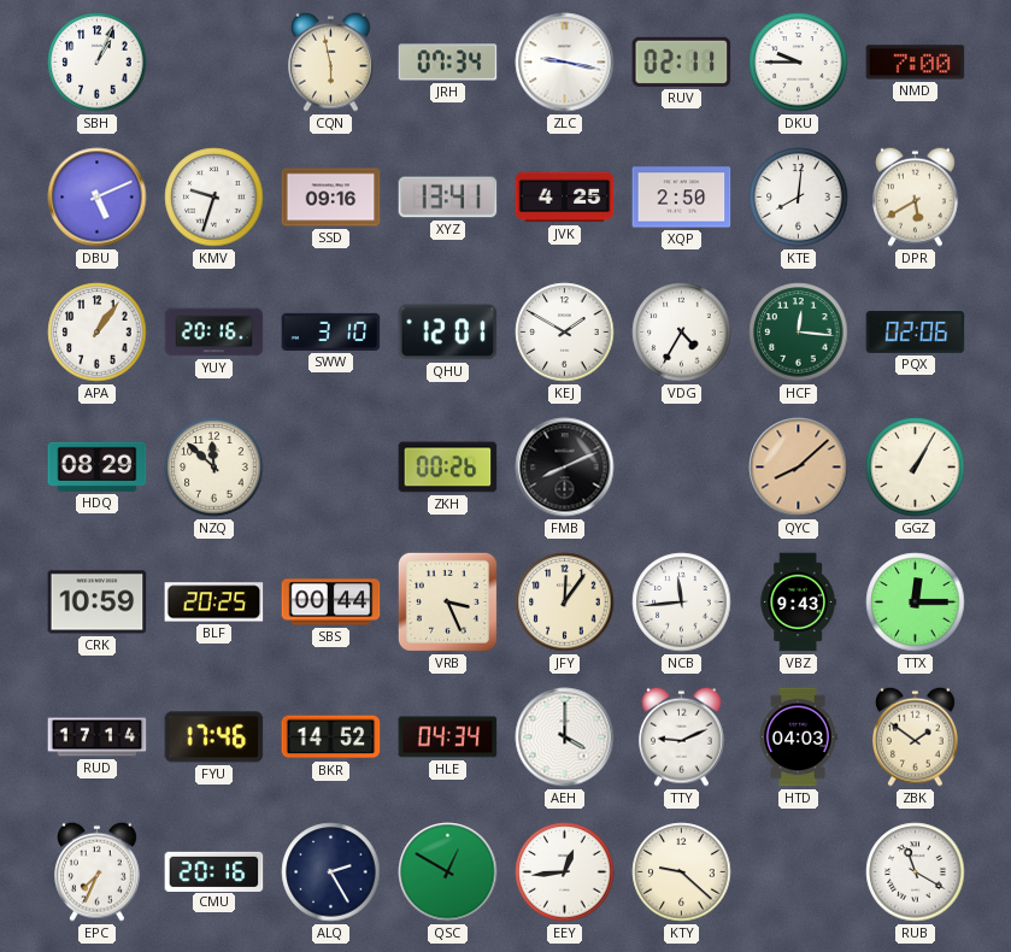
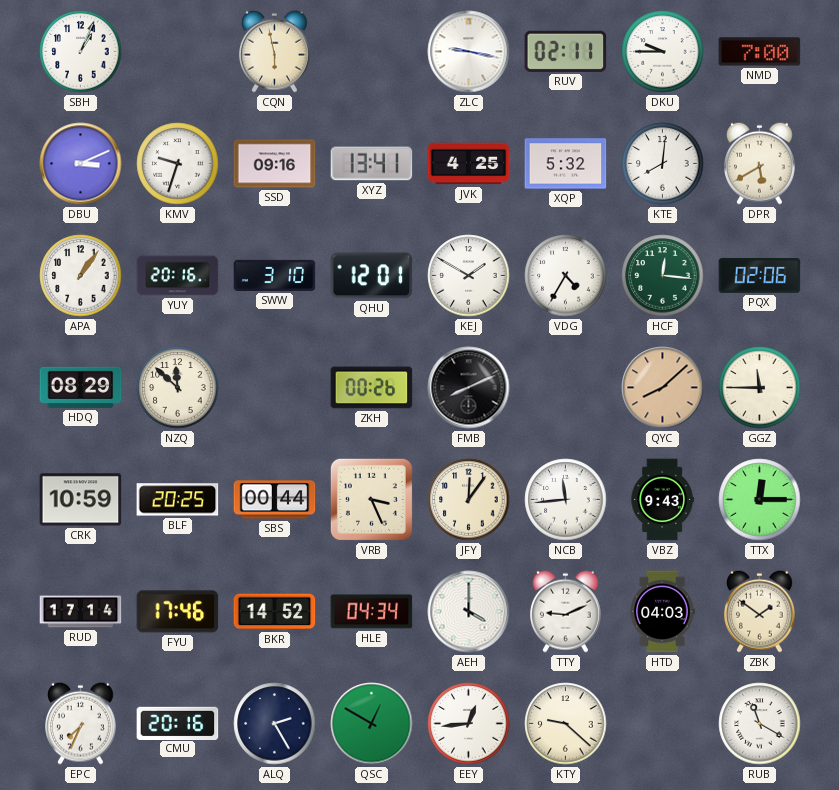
JRH: 07:34 -> none (448, 63)
DBU: 5:11 -> 3:11 (81, 164)
XQP: 2:50 -> 5:32 (566, 164)
GGZ: 1:05 -> 11:45 (760, 388)
